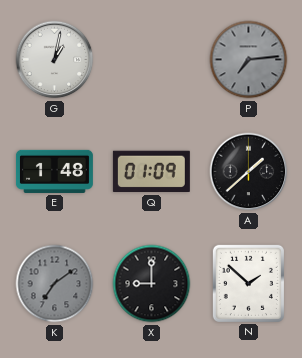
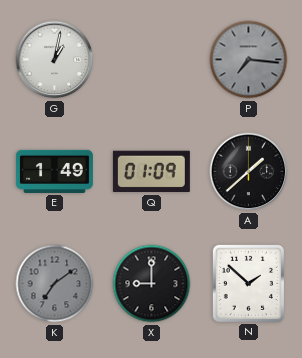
P: 7:14 -> 7:16 (249, 60)
E: 1:48 -> 1:49 (54, 171)
